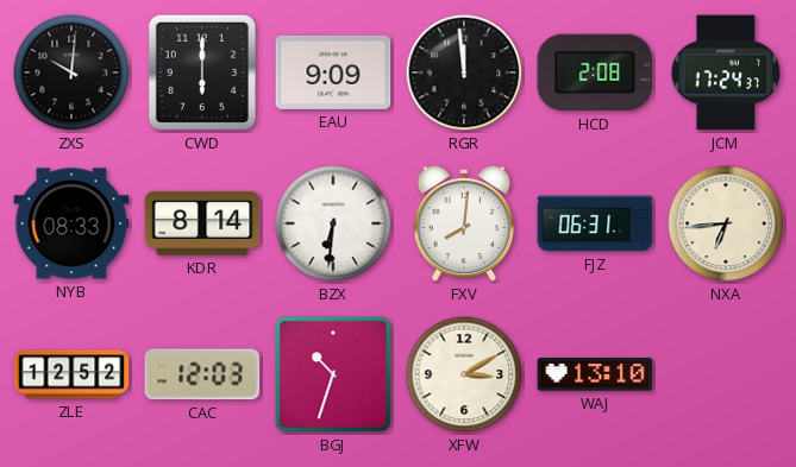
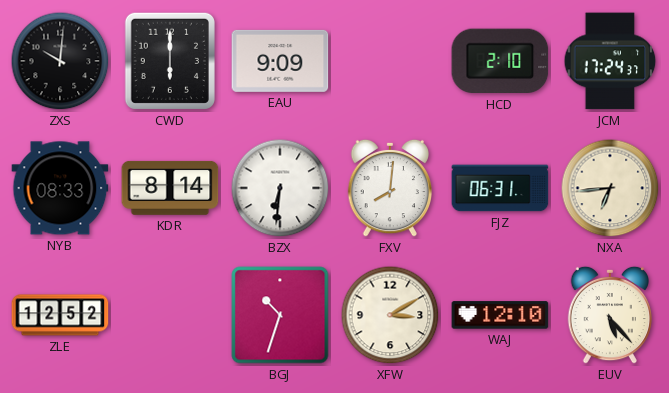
RGR: 11:59 -> none (464, 72)
HCD: 2:08 -> 2:10 (500, 61)
CAC: 12:03 -> none (202, 374)
WAJ: 13:10 -> 12:10 (500, 315)
EUV: none -> 5:23 (609, 315)
